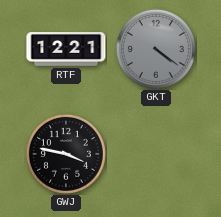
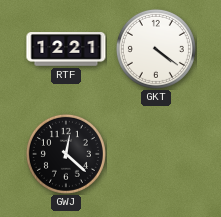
GKT dial: grey -> white (156, 49)
GWJ: 3:47 -> 12:22 (66, 154)
